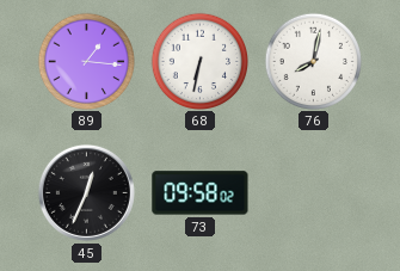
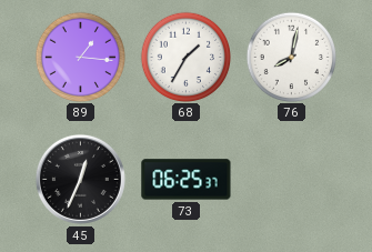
68: 6:32 -> 1:35 (185, 57)
73: 09:58 -> 06:25 (187, 180)
